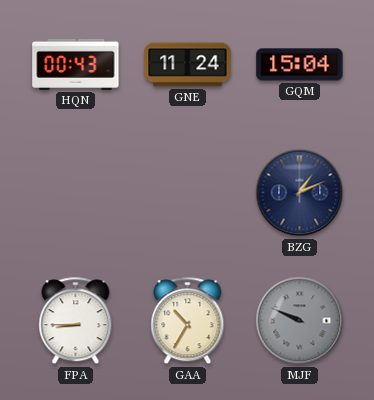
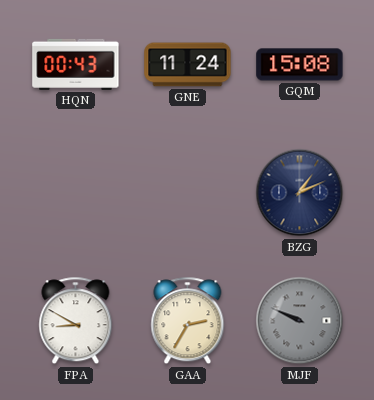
GQM: 15:04 -> 15:08 (300, 65)
FPA: 8:45 -> 8:50 (76, 321)
GAA: 10:35 -> 2:35 (188, 321)
